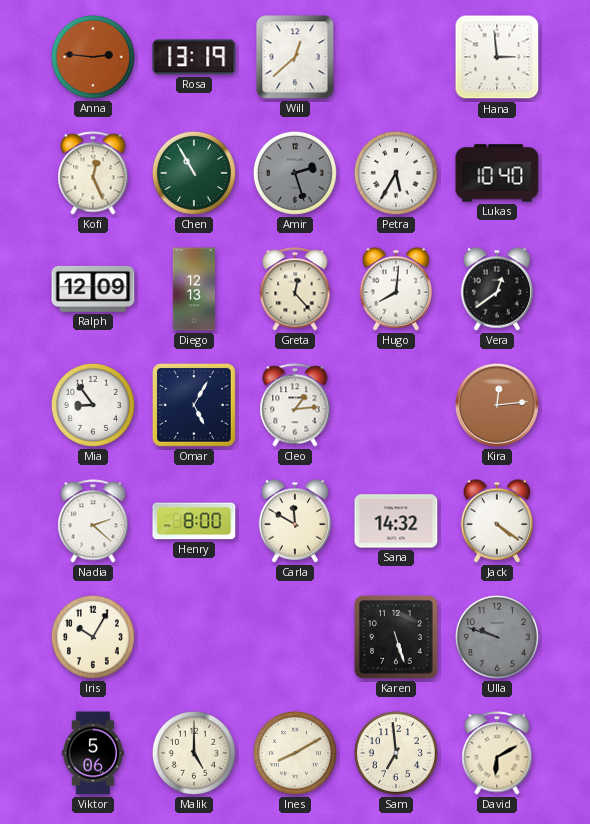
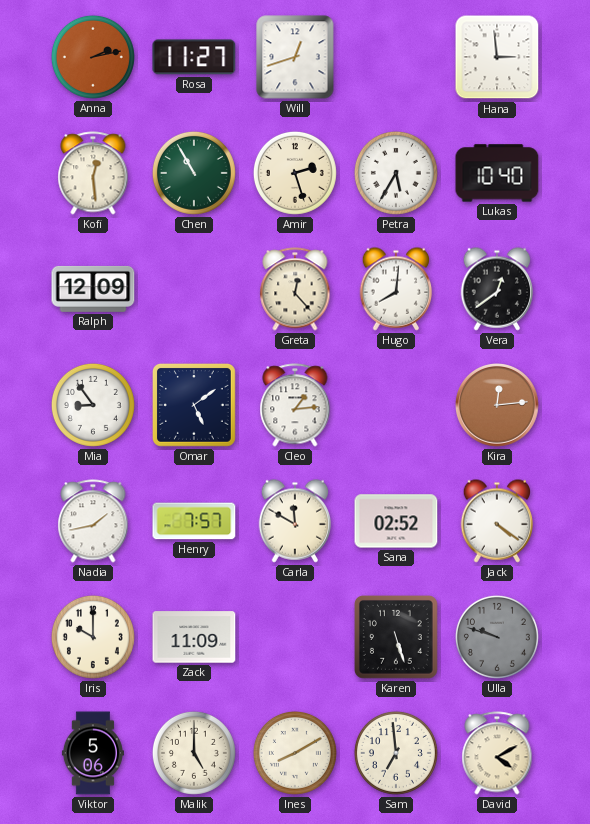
Anna: 2:46 -> 2:13 (93, 57)
Rosa: 13:19 -> 11:27 (194, 57)
Will: 12:38 -> 12:42 (295, 57)
Kofi: 12:26 -> 12:29 (93, 173)
Amir dial: grey -> cream (295, 173)
Diego: 12:13 -> none (193, 289)
Omar: 5:05 -> 5:09 (194, 405)
Nadia: 2:22 -> 1:43 (93, 521)
Henry: 8:00 -> 7:57 (194, 521)
Sana: 14:32 -> 02:52 (396, 521)
Iris: 10:05 -> 10:00 (93, 637)
Zack: none -> 11:09 (194, 637)
David: 6:10 -> 4:10 (497, 753)
